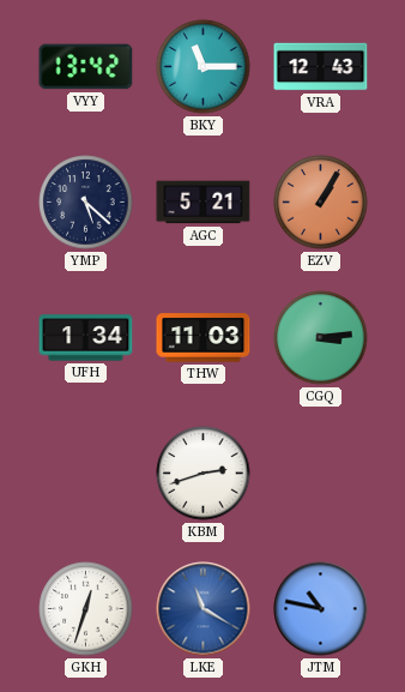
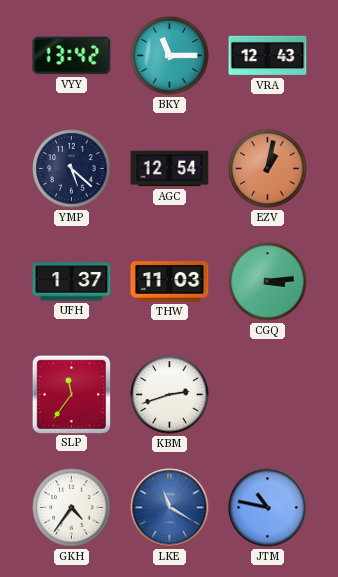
AGC: 5:21 -> 12:54 (170, 169)
EZV: 1:05 -> 1:02 (268, 169)
UFH: 1:34 -> 1:37 (72, 282)
SLP: none -> 11:36 (71, 394)
GKH: 12:33 -> 4:36 (72, 508)
